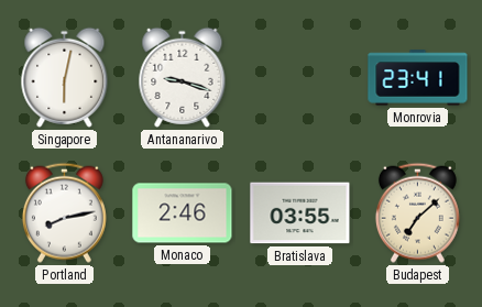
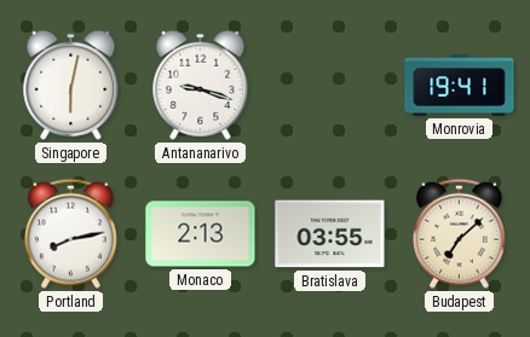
Monrovia: 23:41 -> 19:41 (460, 86)
Monaco: 2:46 -> 2:13 (201, 234)
